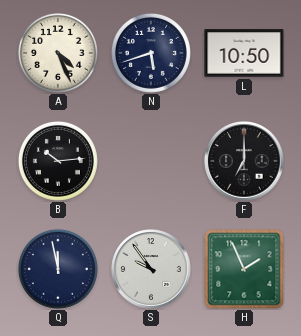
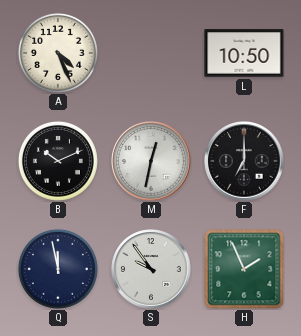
N: 5:42 -> none (151, 53)
B: 10:14 -> 10:11 (58, 161)
M: none -> 12:32 (151, 161)
